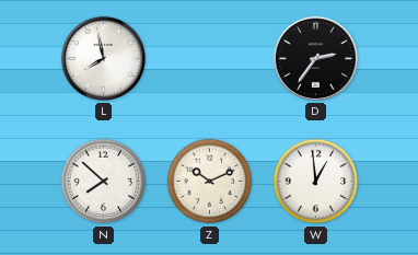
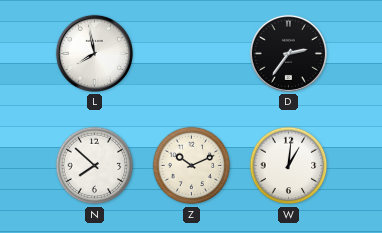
W: 12:59 -> 1:01 (289, 166)
